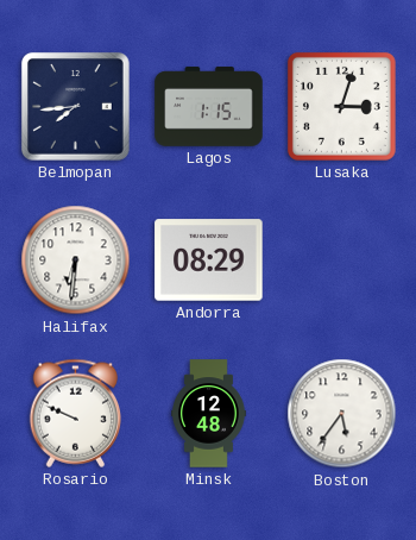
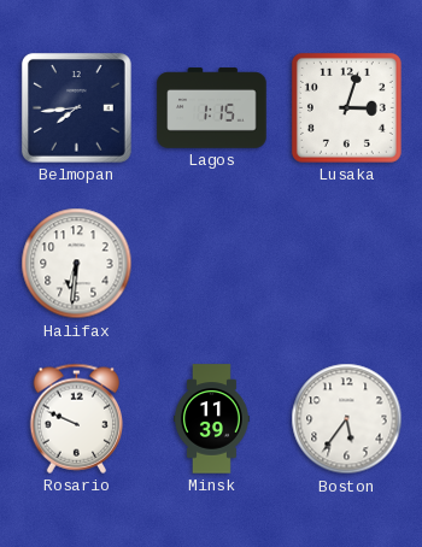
Andorra: 08:29 -> none (209, 260)
Minsk: 12:48 -> 11:39 (212, 419)
